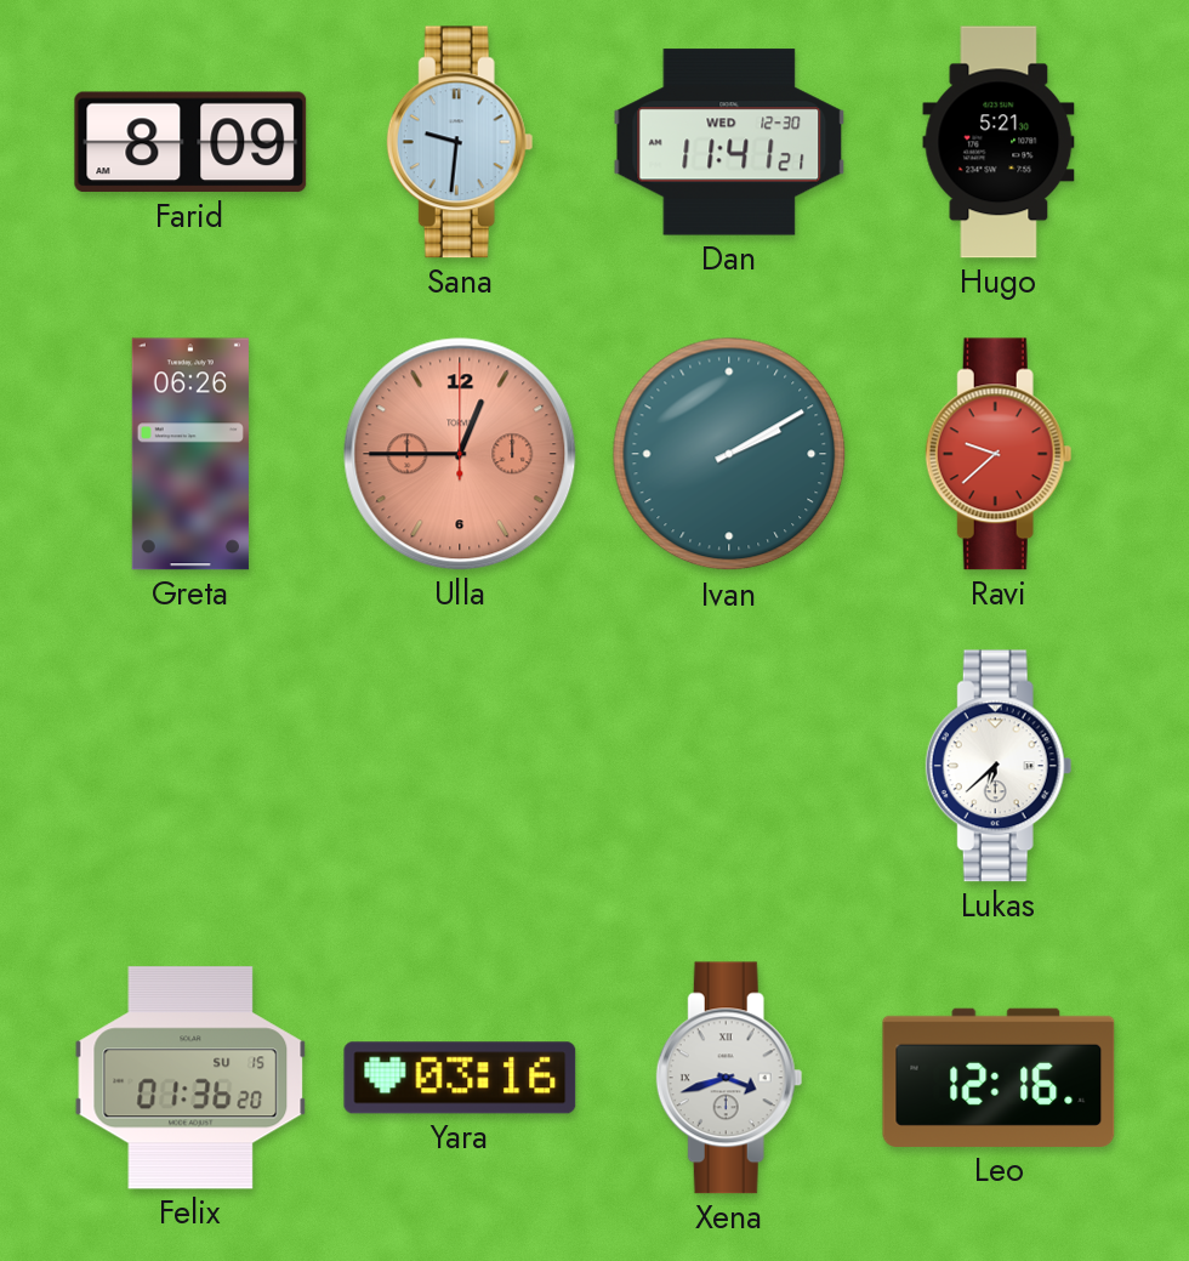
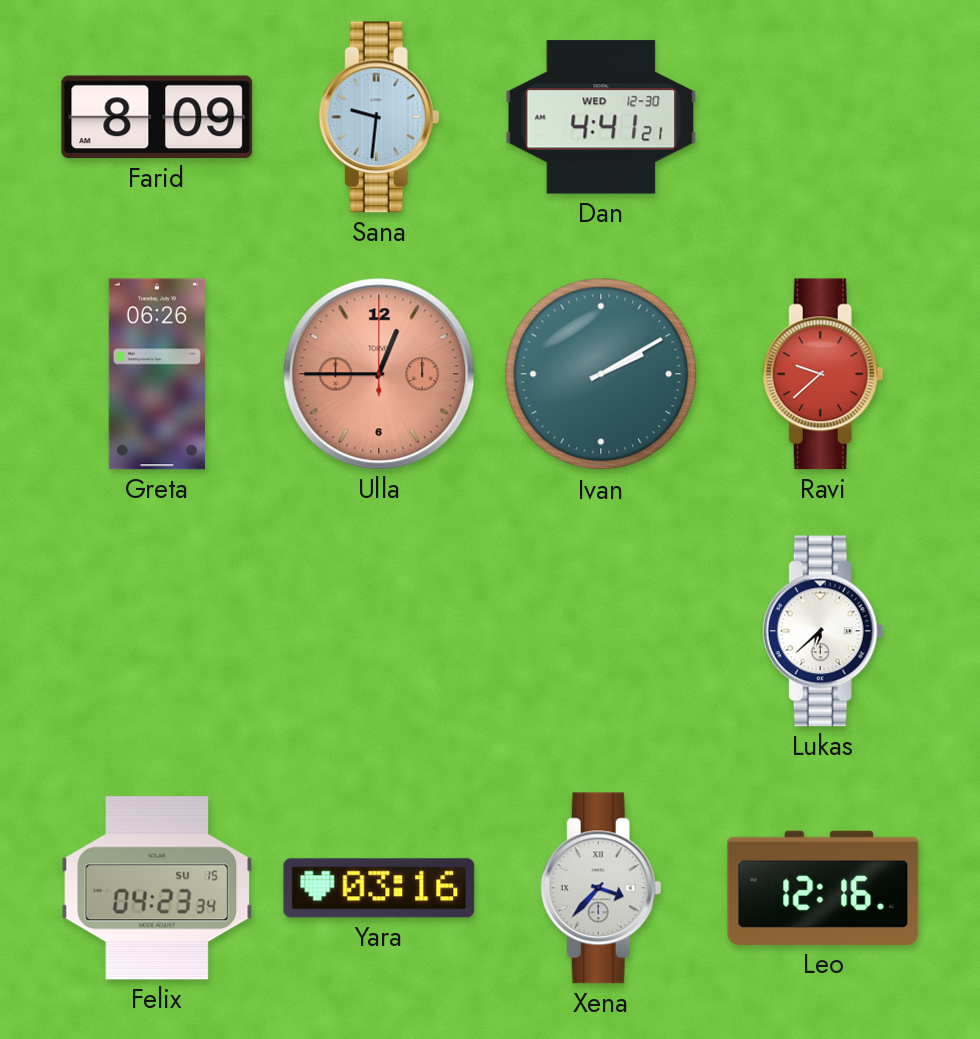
Dan: 11:41 -> 4:41 (601, 117)
Hugo: 5:21 -> none (999, 142)
Felix: 01:36 -> 04:23 (157, 888)
Xena: 3:42 -> 3:37 (601, 888)
